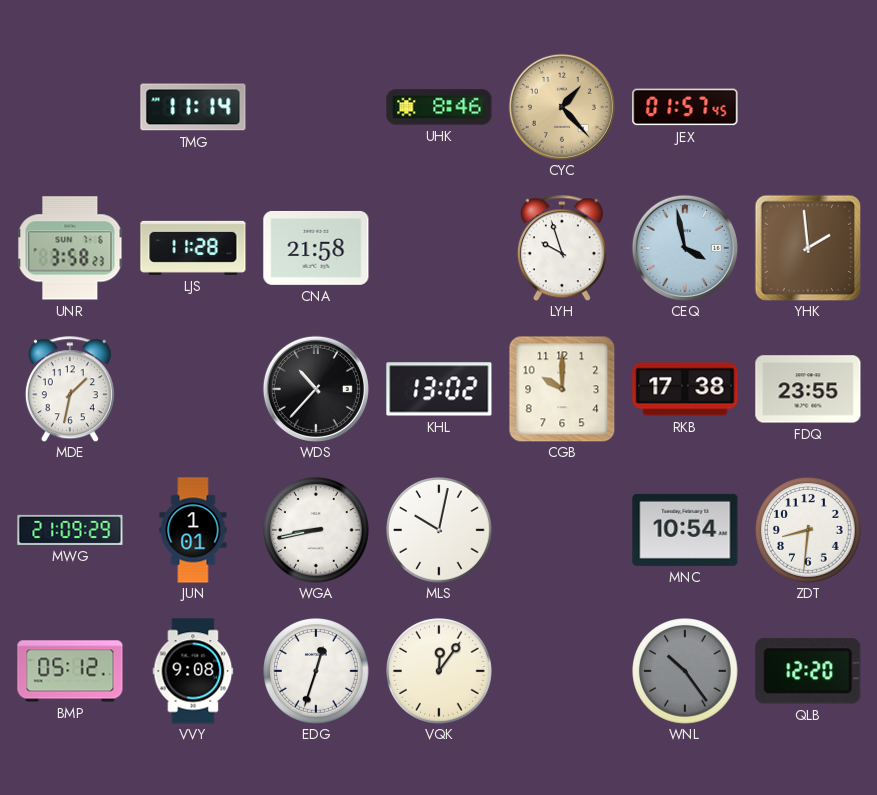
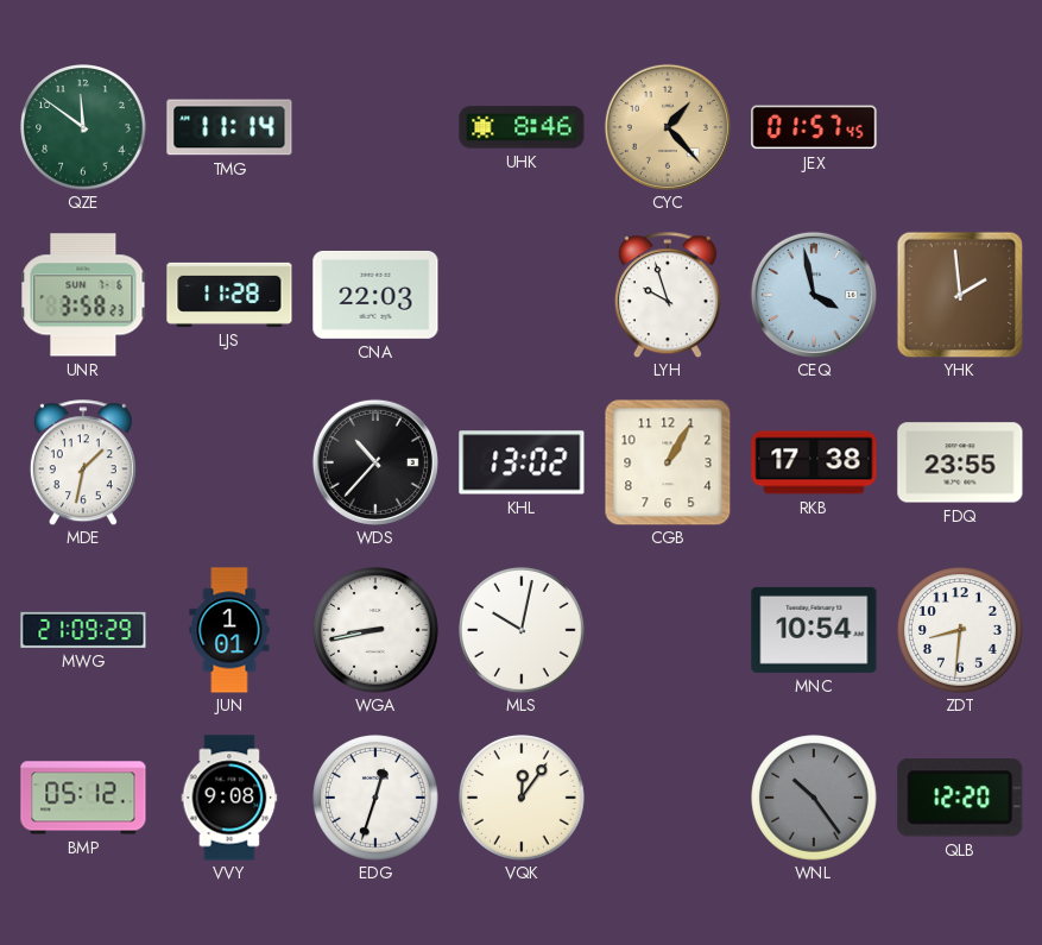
QZE: none -> 11:51 (83, 127)
CNA: 21:58 -> 22:03 (375, 295)
CGB: 10:00 -> 1:05 (668, 462)
